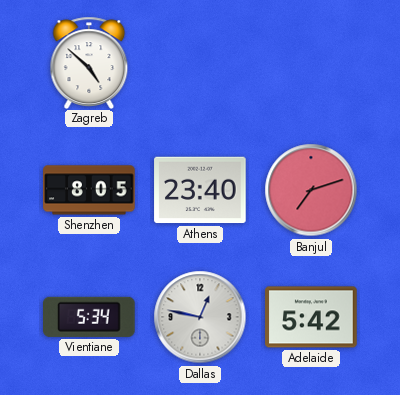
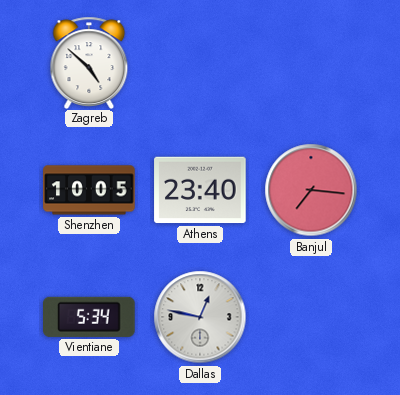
Shenzhen: 8:05 -> 10:05 (89, 190)
Banjul: 7:12 -> 7:16 (311, 190)
Adelaide: 5:42 -> none (311, 317)
